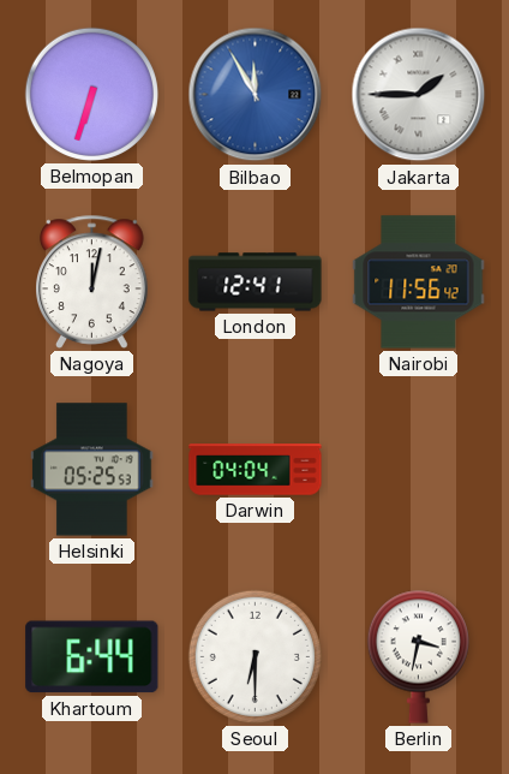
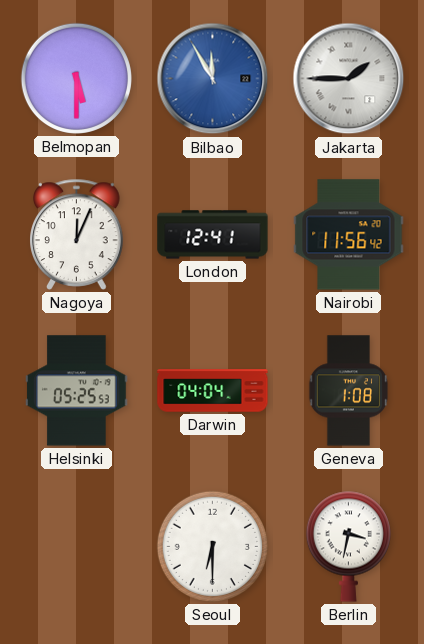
Belmopan: 6:33 -> 5:30 (76, 78)
Nagoya: 12:02 -> 12:04 (77, 234)
Geneva: none -> 1:08 (349, 391)
Khartoum: 6:44 -> none (92, 657)
